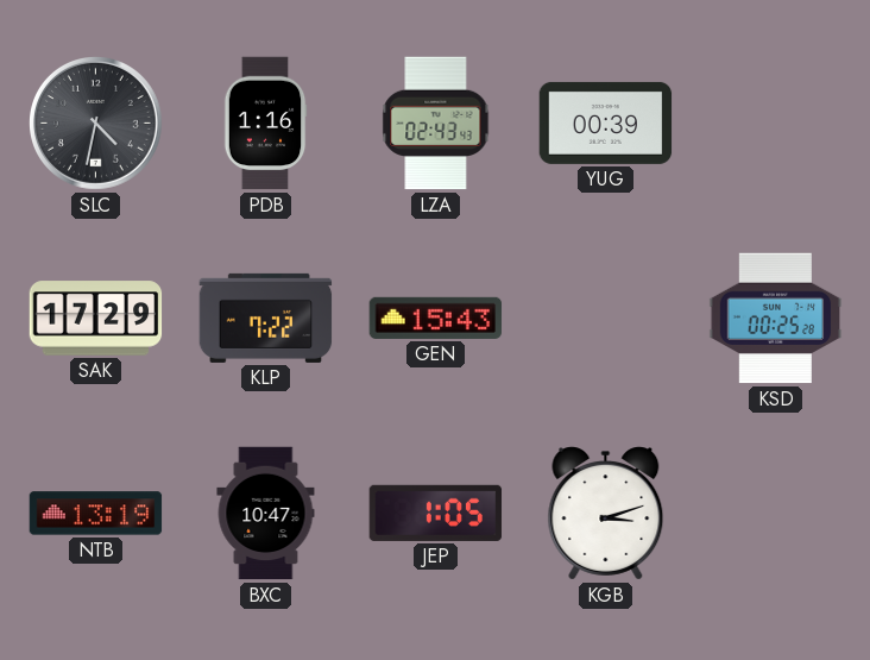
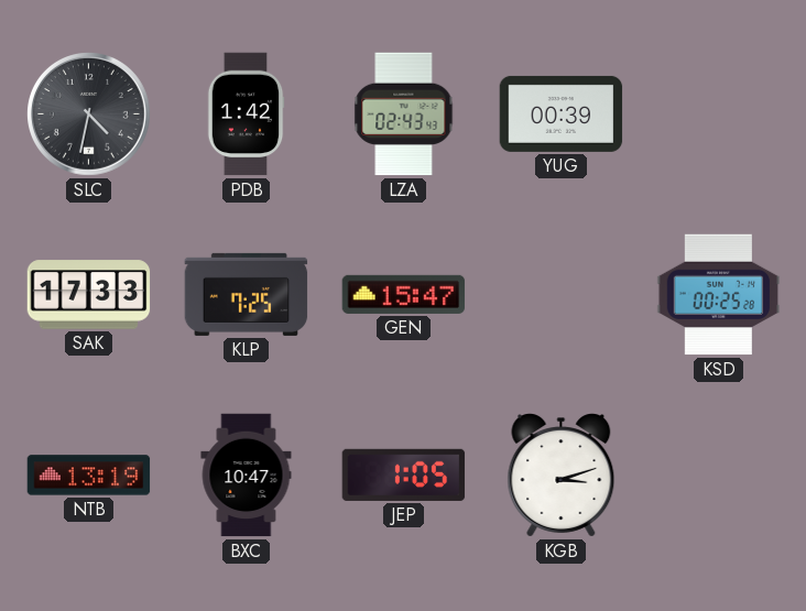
PDB: 1:16 -> 1:42 (246, 114)
SAK: 17:29 -> 17:33 (89, 295)
KLP: 7:22 -> 7:25 (247, 294)
GEN: 15:43 -> 15:47 (404, 294)
